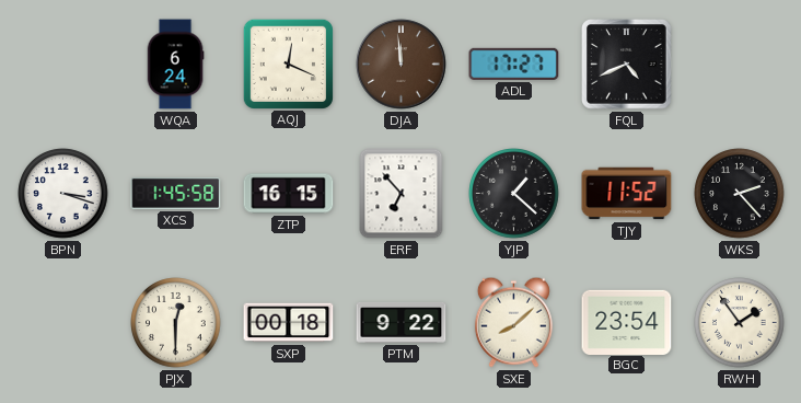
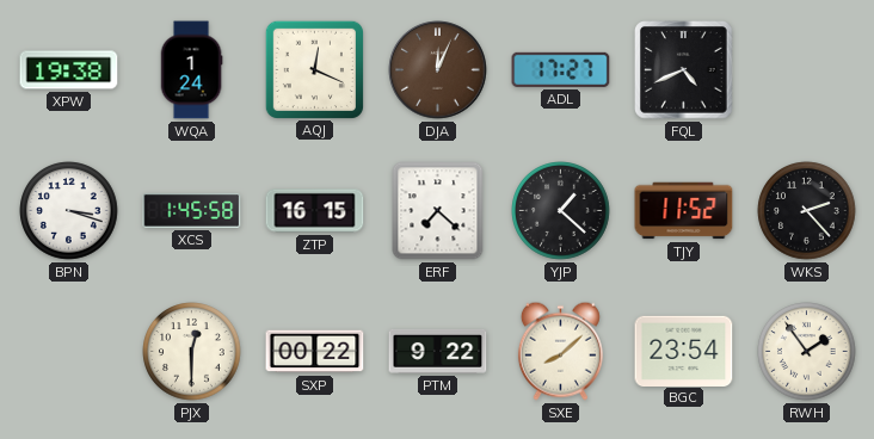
XPW: none -> 19:38 (69, 70)
WQA: 6:24 -> 1:24 (191, 70)
DJA: 11:59 -> 12:04 (438, 70)
ERF: 6:53 -> 7:22 (438, 211)
SXP: 00:18 -> 00:22 (315, 352)
